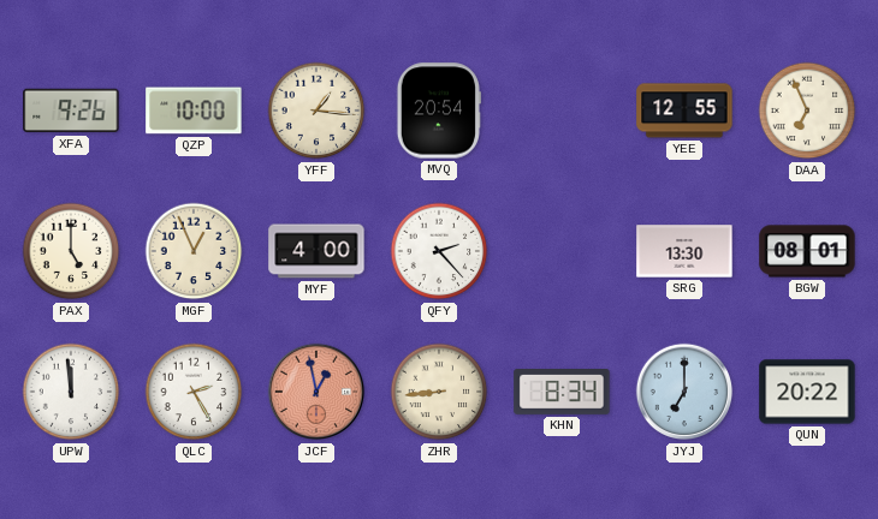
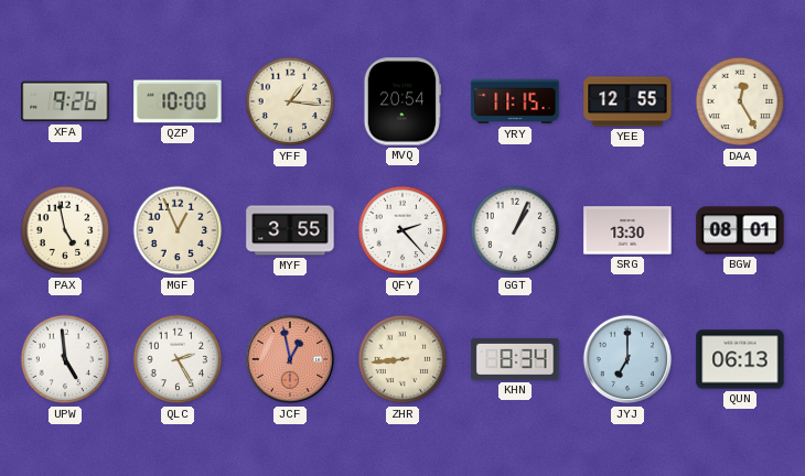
YRY: none -> 11:15 (515, 101)
DAA: 6:56 -> 12:25 (740, 101)
PAX: 5:00 -> 4:58 (65, 230)
MYF: 4:00 -> 3:55 (290, 230)
GGT: none -> 1:04 (515, 230)
UPW: 11:59 -> 4:59 (65, 359)
QUN: 20:22 -> 06:13 (740, 359)
